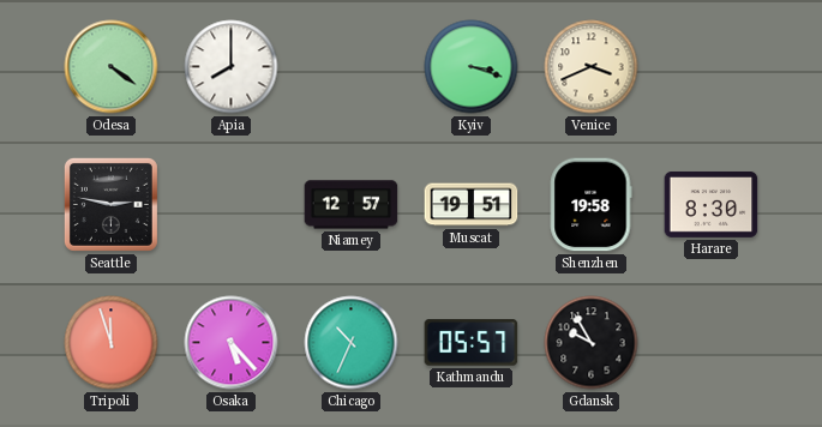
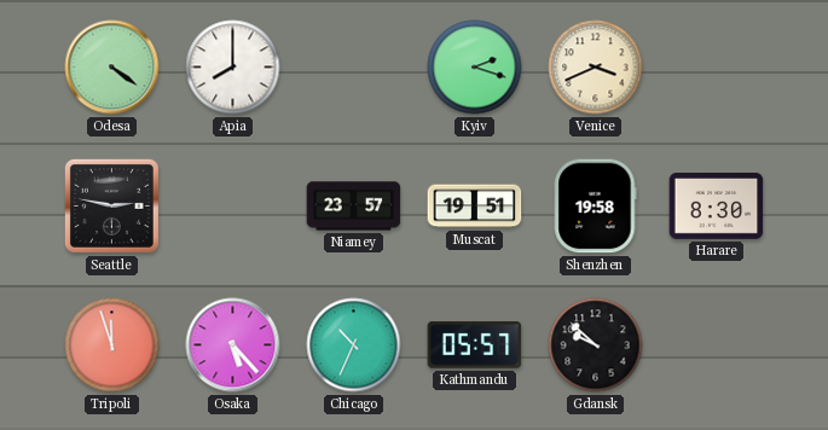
Kyiv: 3:18 -> 2:18 (475, 68)
Niamey: 12:57 -> 23:57 (354, 207)
Gdansk: 9:55 -> 9:52 (596, 345)
